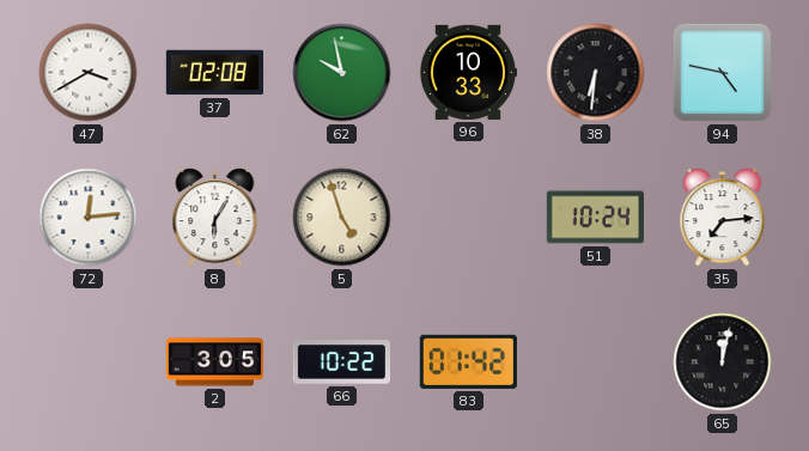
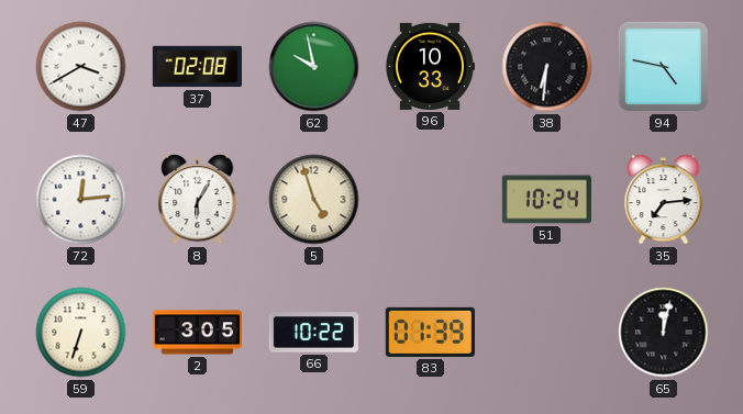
59: none -> 6:33 (81, 333)
83: 01:42 -> 01:39 (430, 332)
